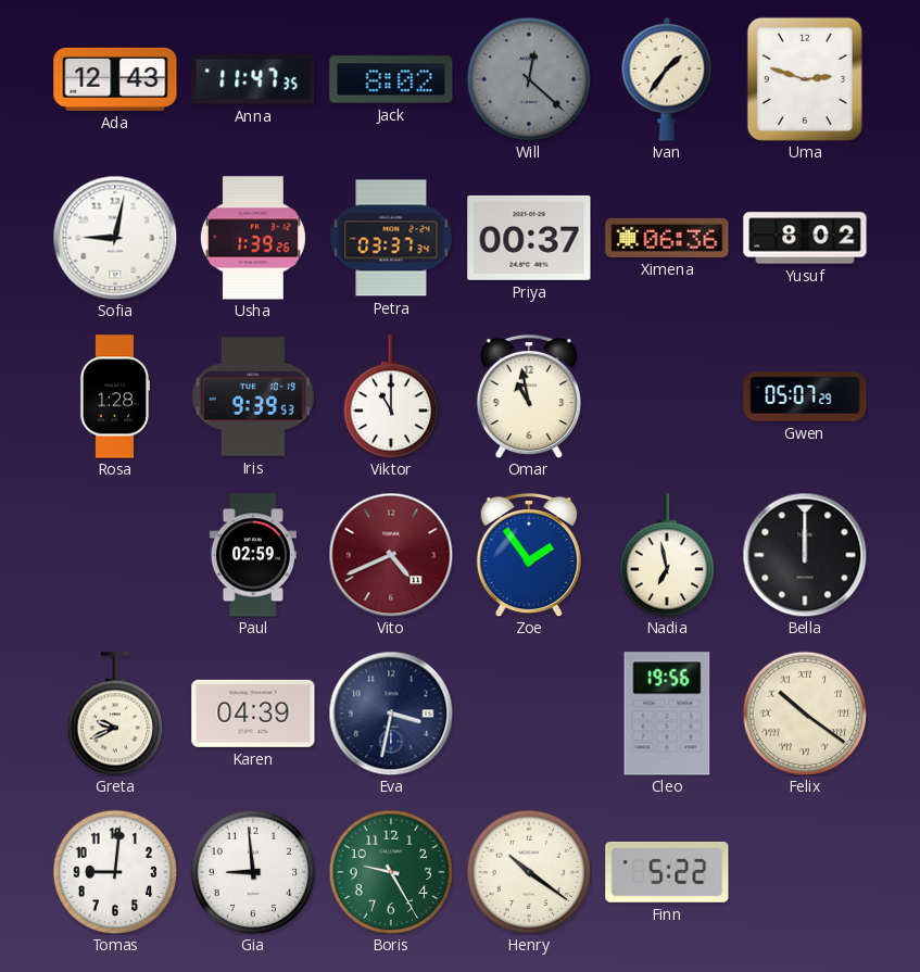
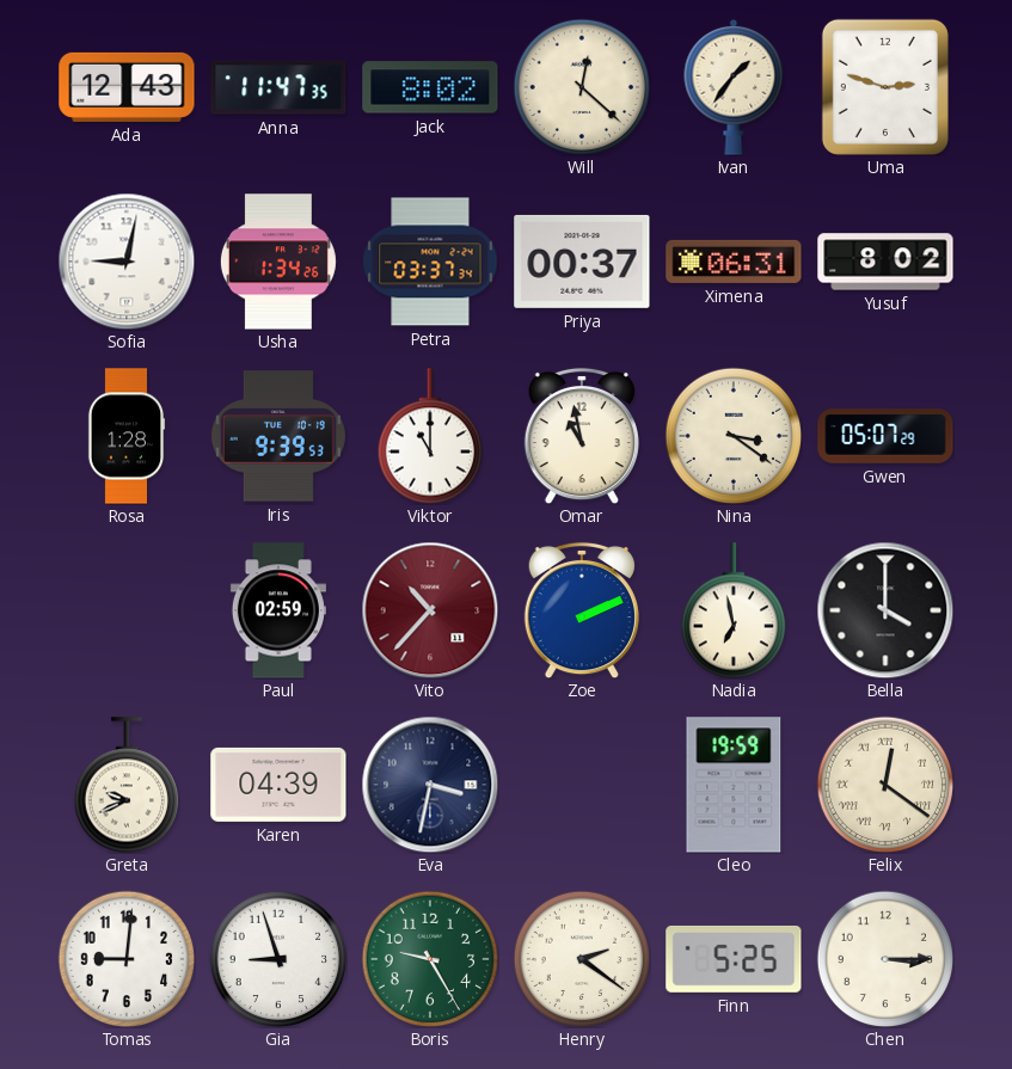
Will dial: grey -> cream (582, 87)
Usha: 1:39 -> 1:34 (278, 262)
Ximena: 06:36 -> 06:31 (734, 262)
Nina: none -> 3:21 (734, 436)
Vito: 4:41 -> 10:37 (430, 610)
Zoe: 1:54 -> 2:11 (582, 610)
Bella: 12:00 -> 4:00 (885, 610)
Cleo: 19:56 -> 19:59 (734, 785)
Felix: 10:21 -> 12:21 (885, 785)
Gia: 8:59 -> 8:57 (278, 959)
Henry: 10:21 -> 2:21 (582, 959)
Finn: 5:22 -> 5:25 (734, 959)
Chen: none -> 3:15 (885, 959)
